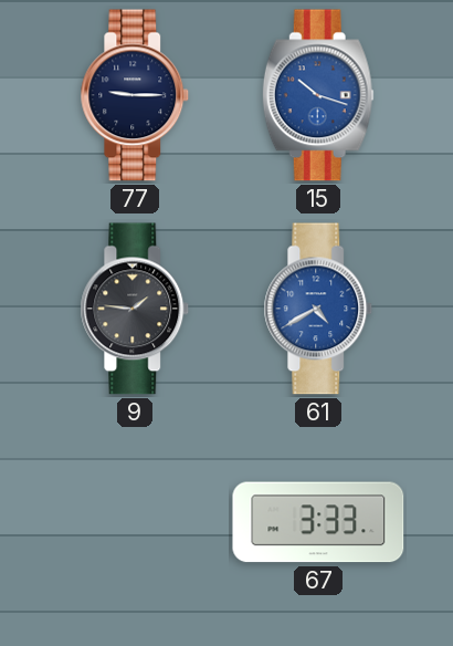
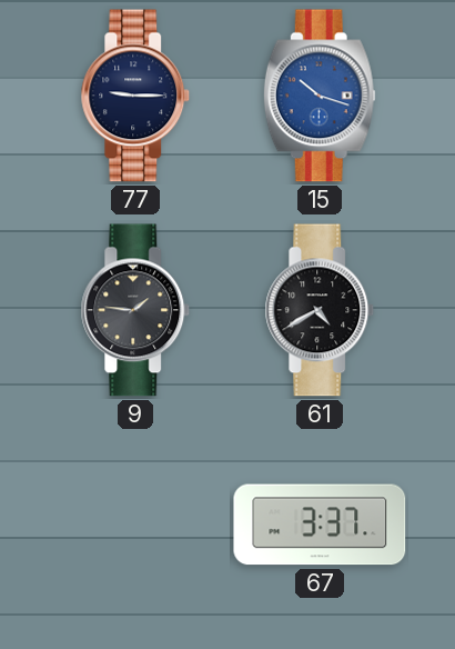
61 dial: blue -> black (320, 310)
67: 3:33 -> 3:37 (320, 525)
